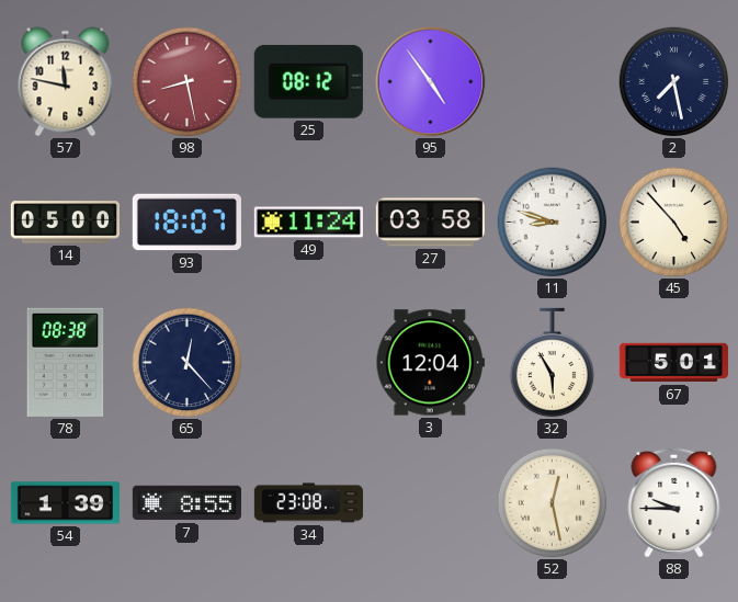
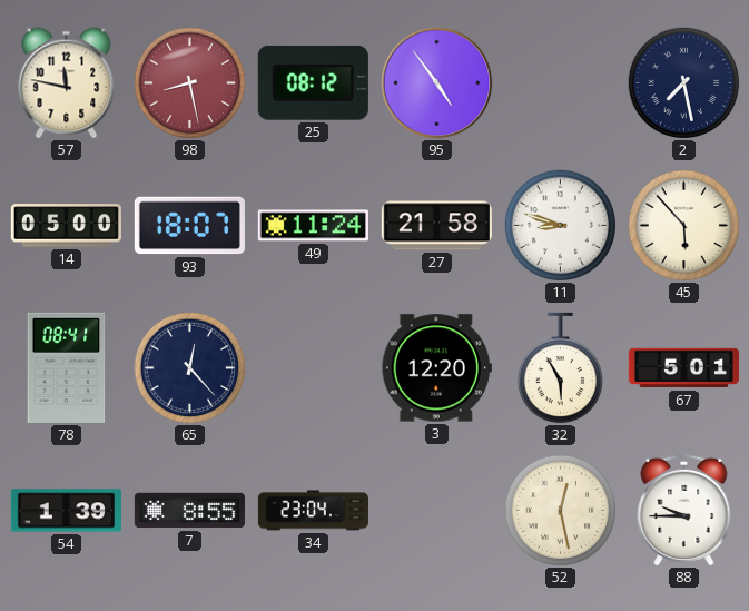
27: 03:58 -> 21:58 (436, 226)
45: 4:53 -> 5:53 (684, 226)
78: 08:38 -> 08:41 (67, 367)
3: 12:04 -> 12:20 (436, 368)
34: 23:08 -> 23:04 (313, 511)
